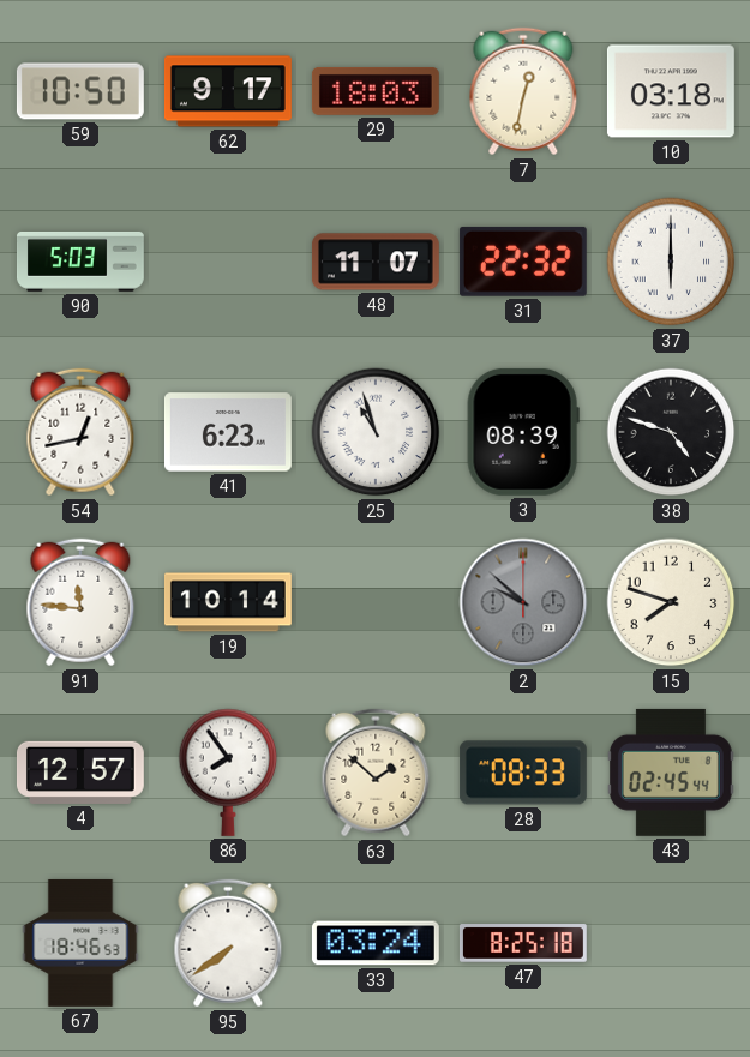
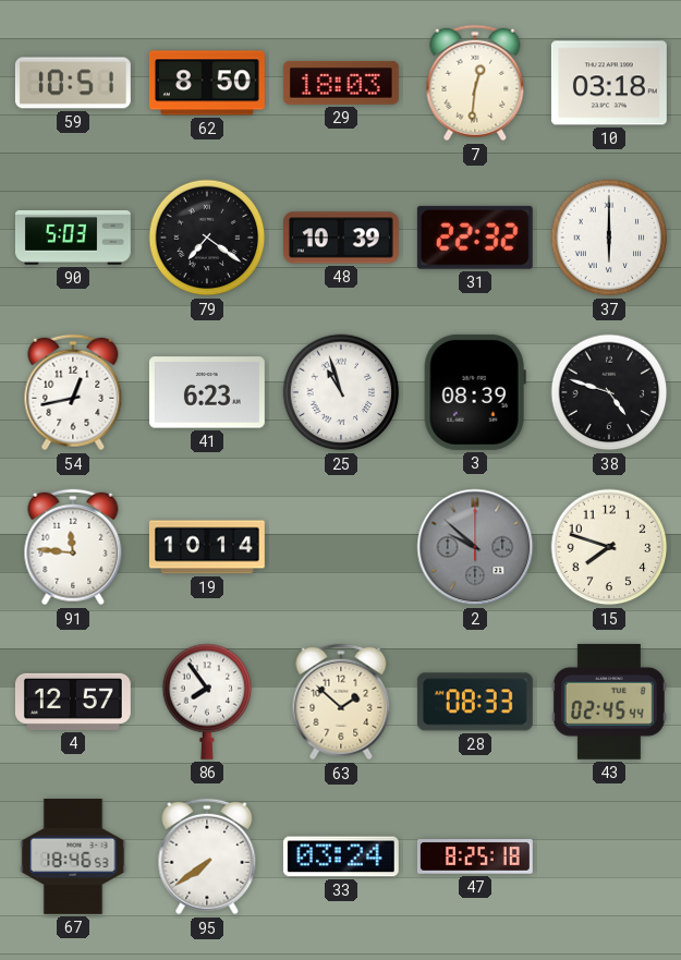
59: 10:50 -> 10:51 (73, 83)
62: 9:17 -> 8:50 (207, 83)
7: 12:32 -> 12:31 (475, 83)
79: none -> 7:21 (207, 238)
48: 11:07 -> 10:39 (341, 238)
